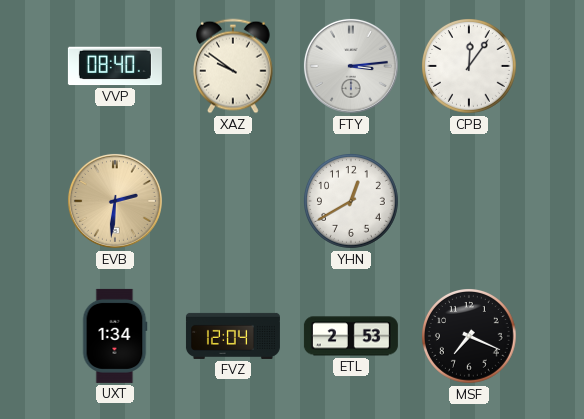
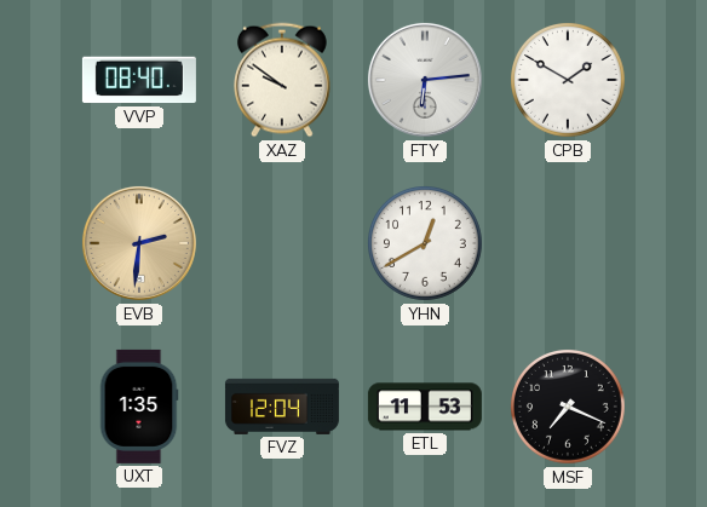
FTY: 3:14 -> 6:14 (425, 80)
CPB: 12:06 -> 1:50 (569, 81)
UXT: 1:34 -> 1:35 (139, 407)
ETL: 2:53 -> 11:53 (425, 407)
